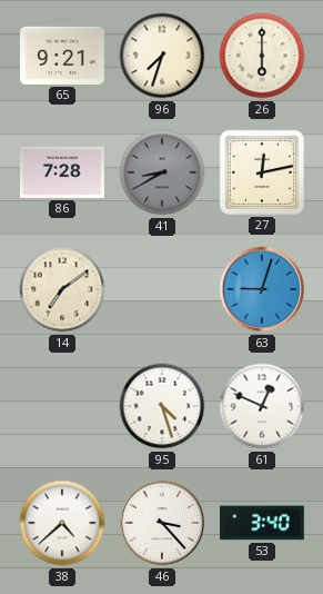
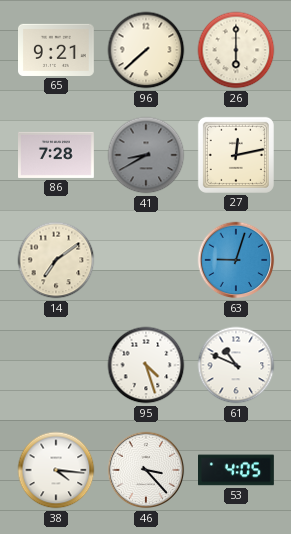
96: 7:33 -> 7:38 (146, 50)
61: 12:49 -> 10:49 (236, 365)
38: 4:38 -> 4:16 (56, 470)
53: 3:40 -> 4:05 (237, 470)
